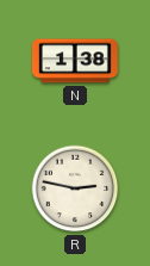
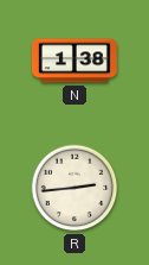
R: 2:47 -> 2:44 (74, 188)
